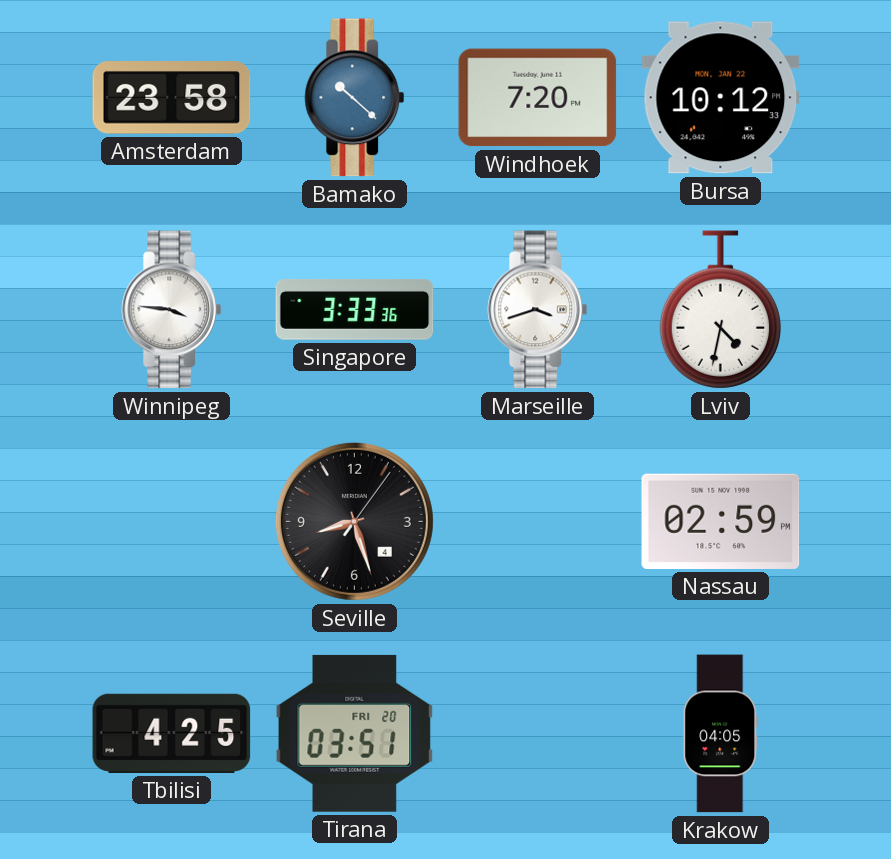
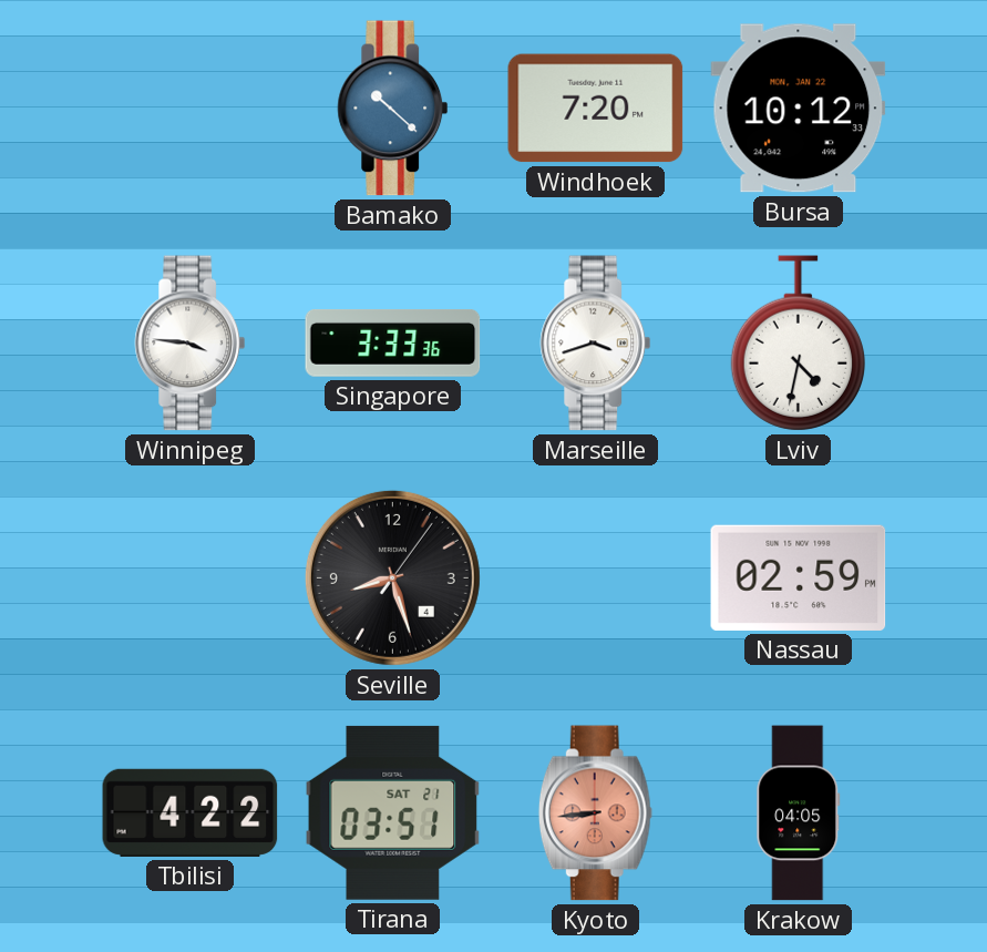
Amsterdam: 23:58 -> none (172, 98)
Tbilisi: 4:25 -> 4:22 (191, 812)
Tirana date: FRI 20 -> SAT 21 (393, 812)
Kyoto: none -> 8:44 (595, 813)
